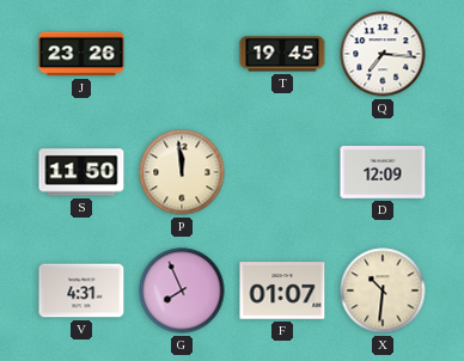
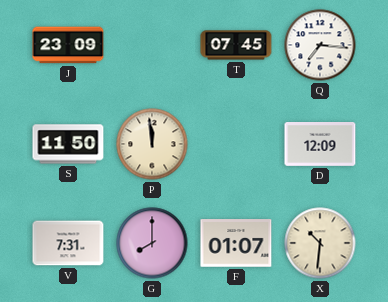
J: 23:26 -> 23:09 (68, 45)
T: 19:45 -> 07:45 (236, 45)
V: 4:31 -> 7:31 (68, 243)
G: 7:56 -> 8:00 (152, 243)
